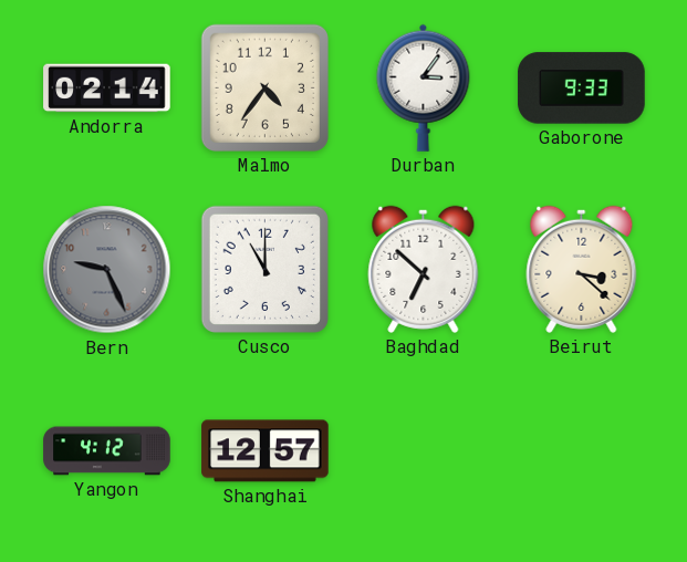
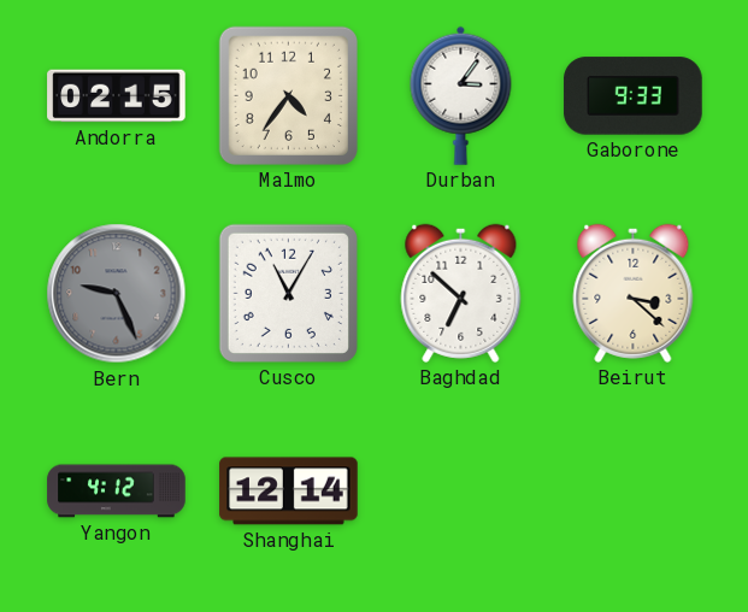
Andorra: 02:14 -> 02:15 (117, 96)
Cusco: 11:00 -> 11:05 (288, 293)
Shanghai: 12:57 -> 12:14 (289, 492)
